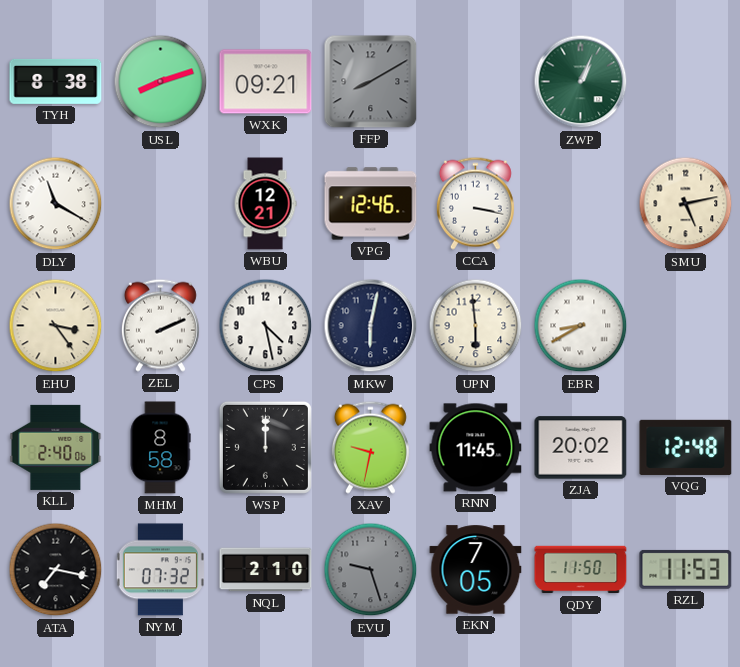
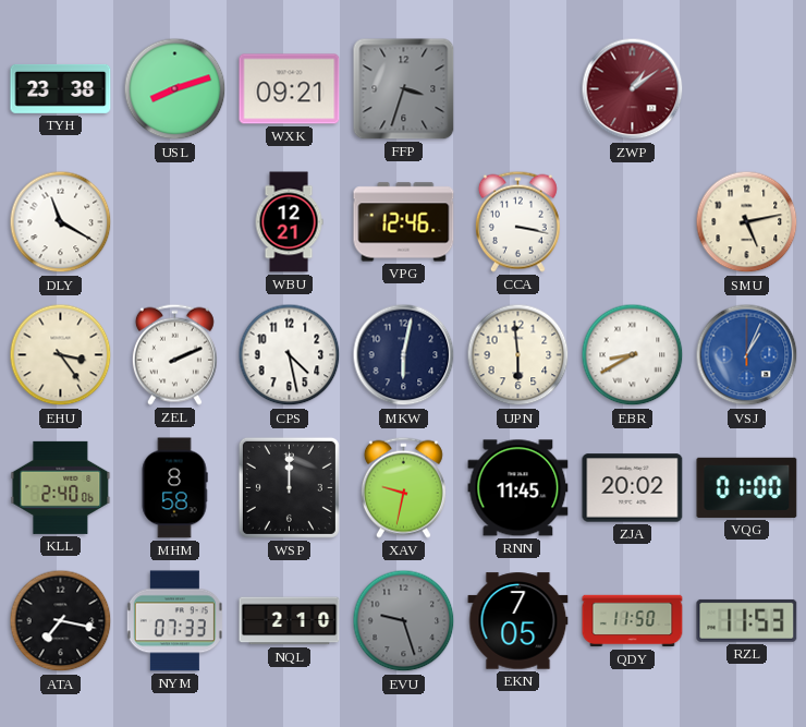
TYH: 8:38 -> 23:38 (61, 88)
FFP: 8:10 -> 3:33 (404, 89)
ZWP: 1:04 -> 1:09 (633, 89)
ZWP dial: green -> burgundy (633, 89)
VSJ: none -> 1:04 (747, 355)
VQG: 12:48 -> 01:00 (747, 487)
NYM: 07:32 -> 07:33 (174, 621)
